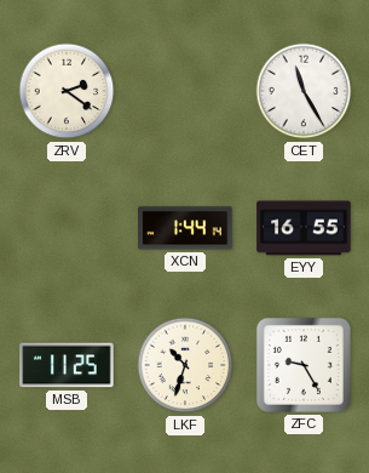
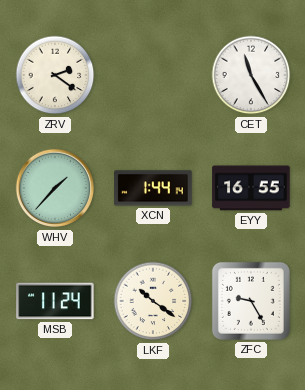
WHV: none -> 1:37 (55, 188)
MSB: 11:25 -> 11:24 (55, 301)
LKF: 10:33 -> 10:21 (153, 301)
